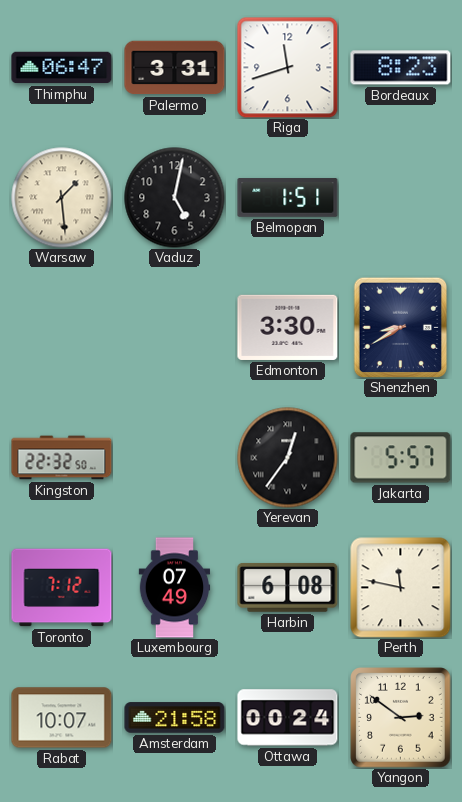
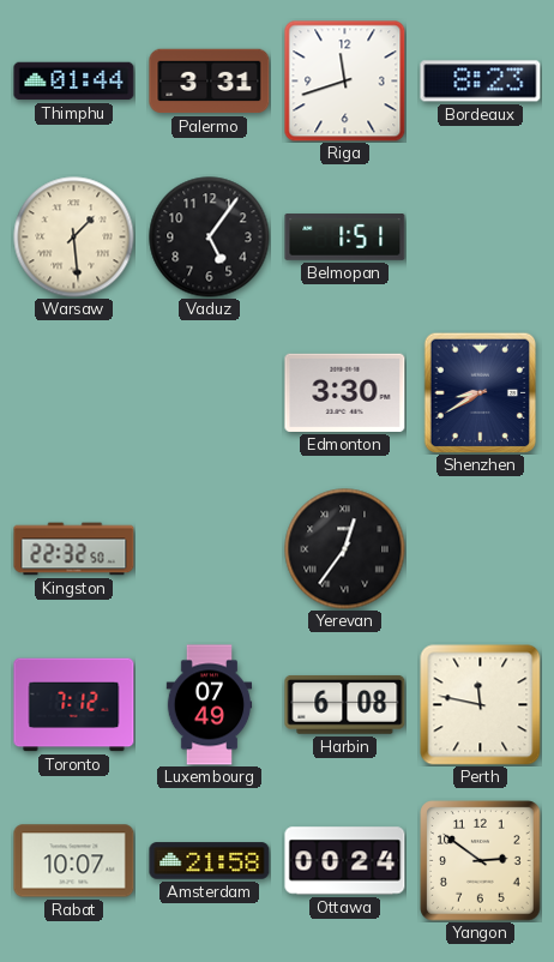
Thimphu: 06:47 -> 01:44 (74, 82)
Vaduz: 5:02 -> 5:06 (210, 238)
Jakarta: 5:57 -> none (401, 458)
